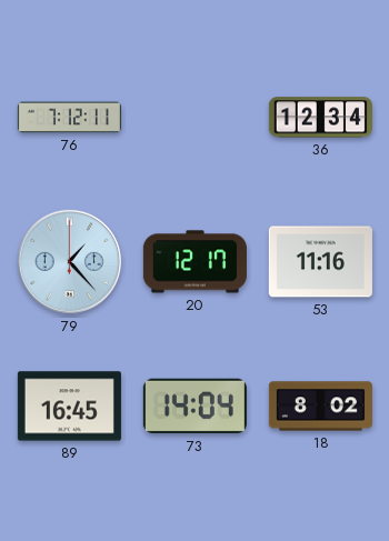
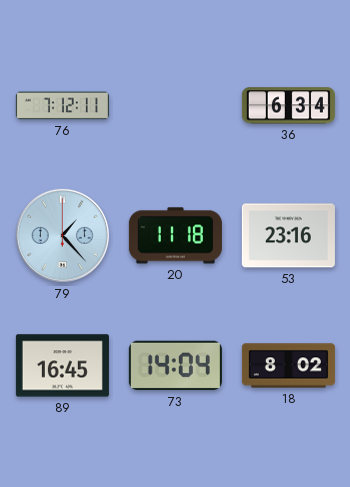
36: 12:34 -> 6:34 (288, 106)
20: 12:17 -> 11:18 (175, 236)
53: 11:16 -> 23:16 (288, 236)
